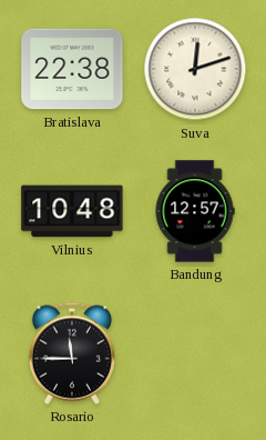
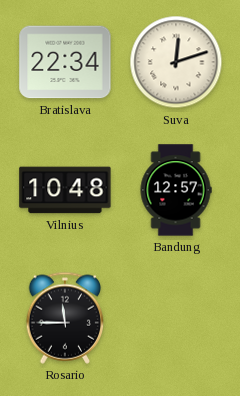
Bratislava: 22:38 -> 22:34 (65, 62)
